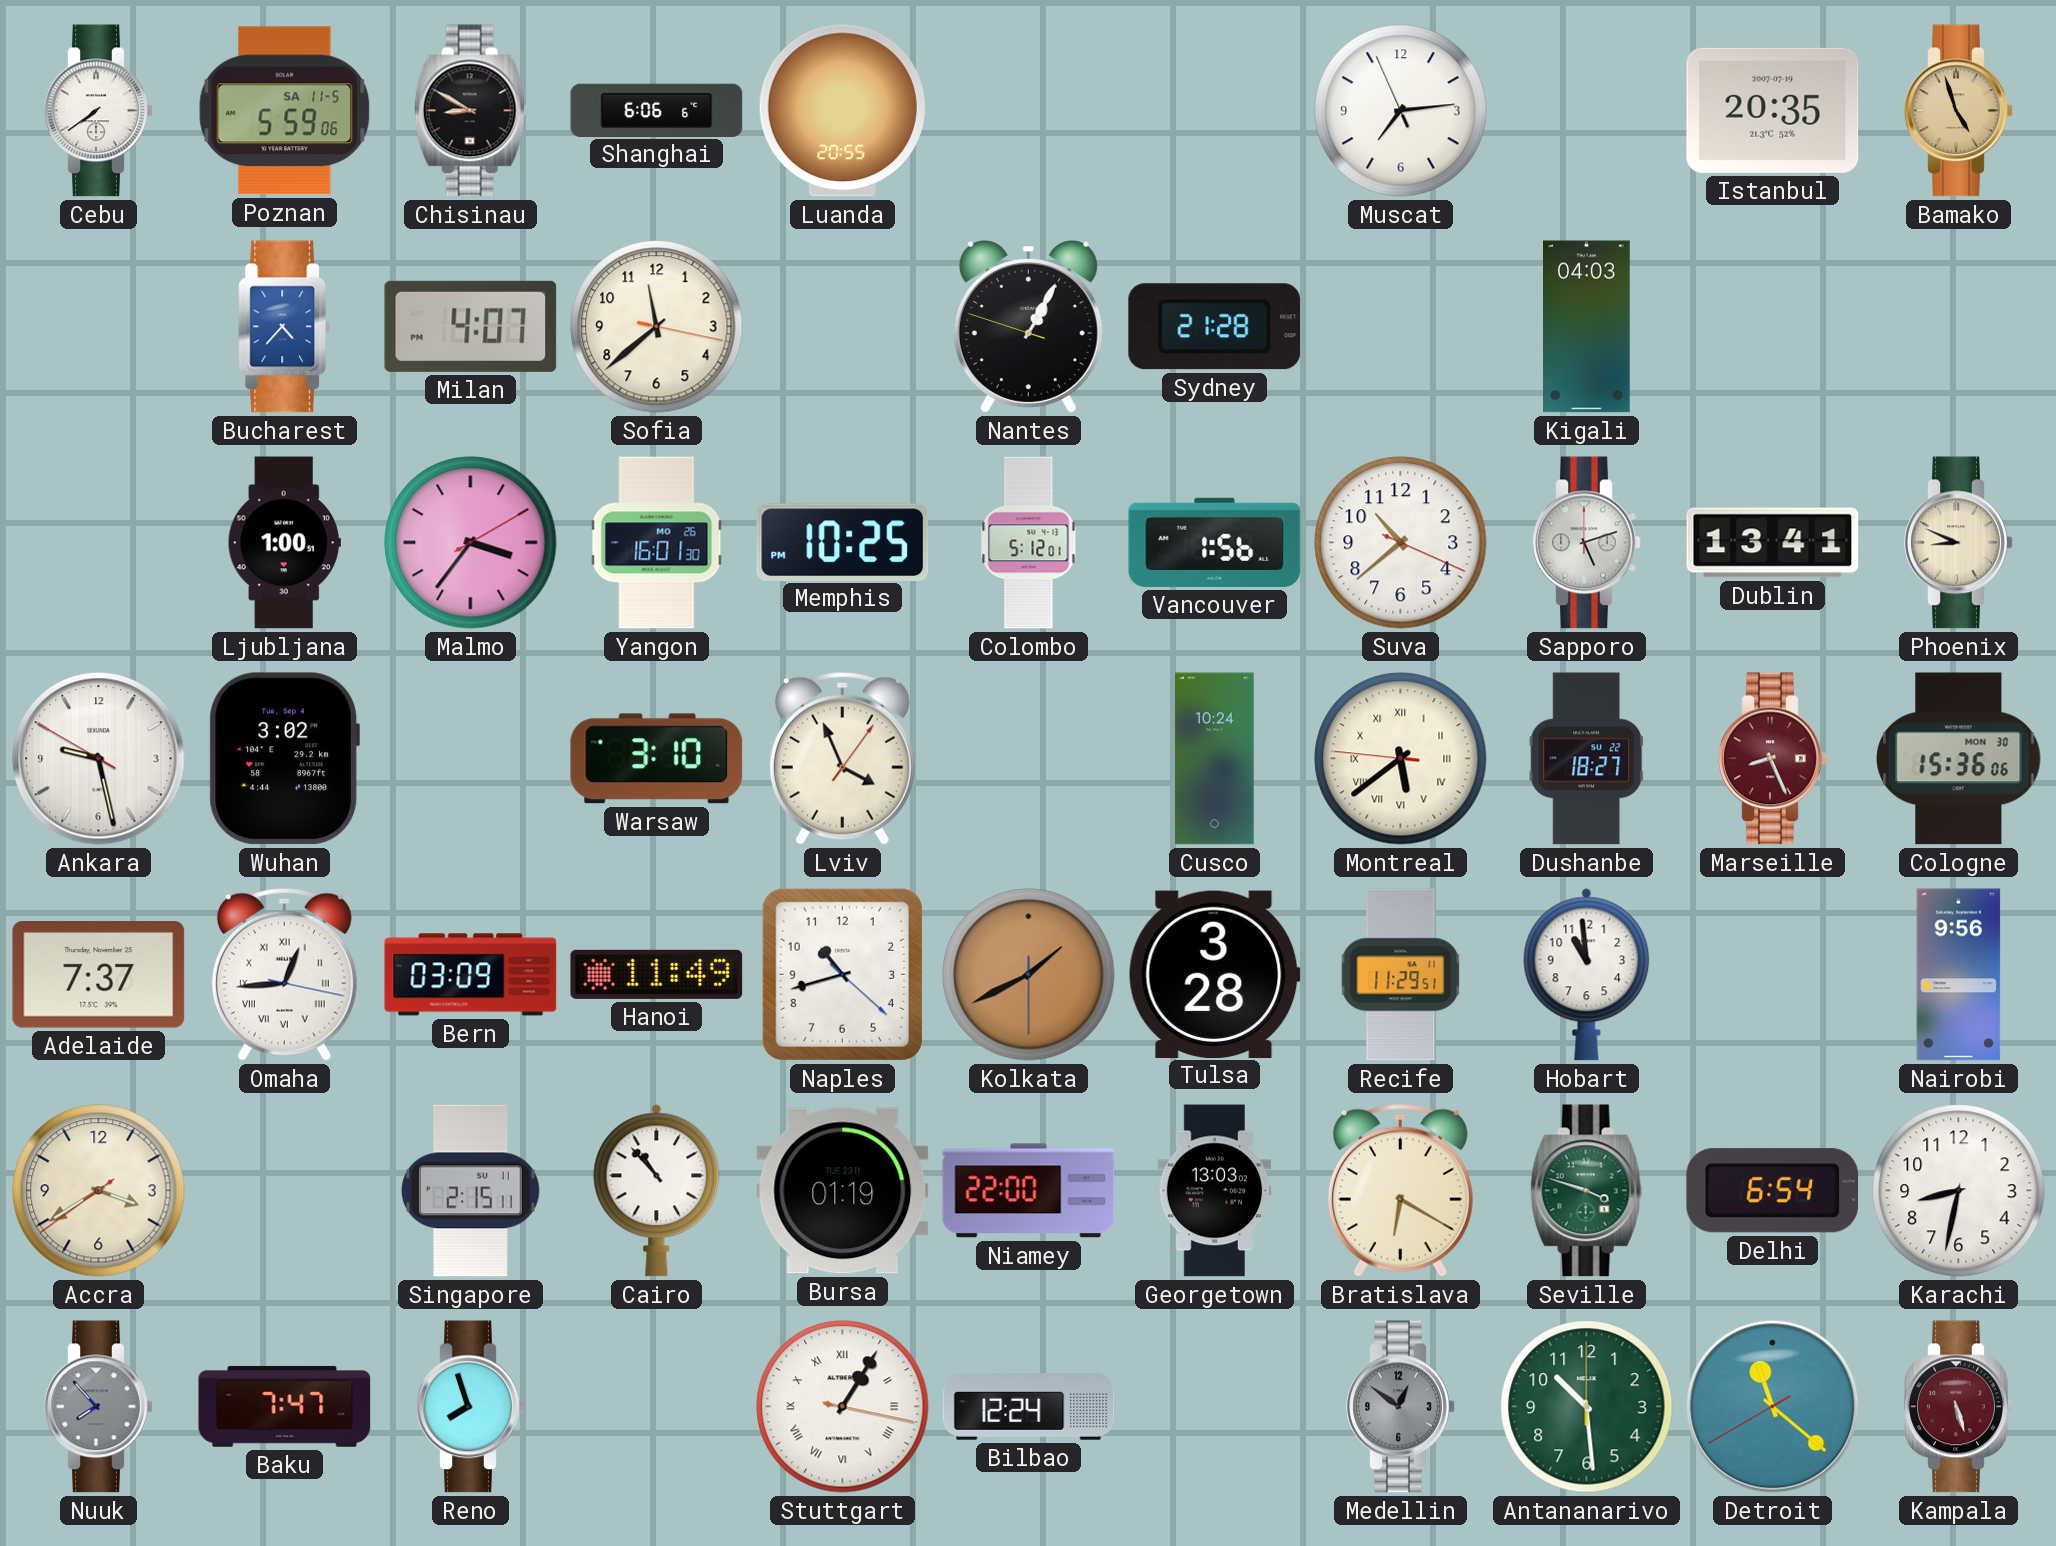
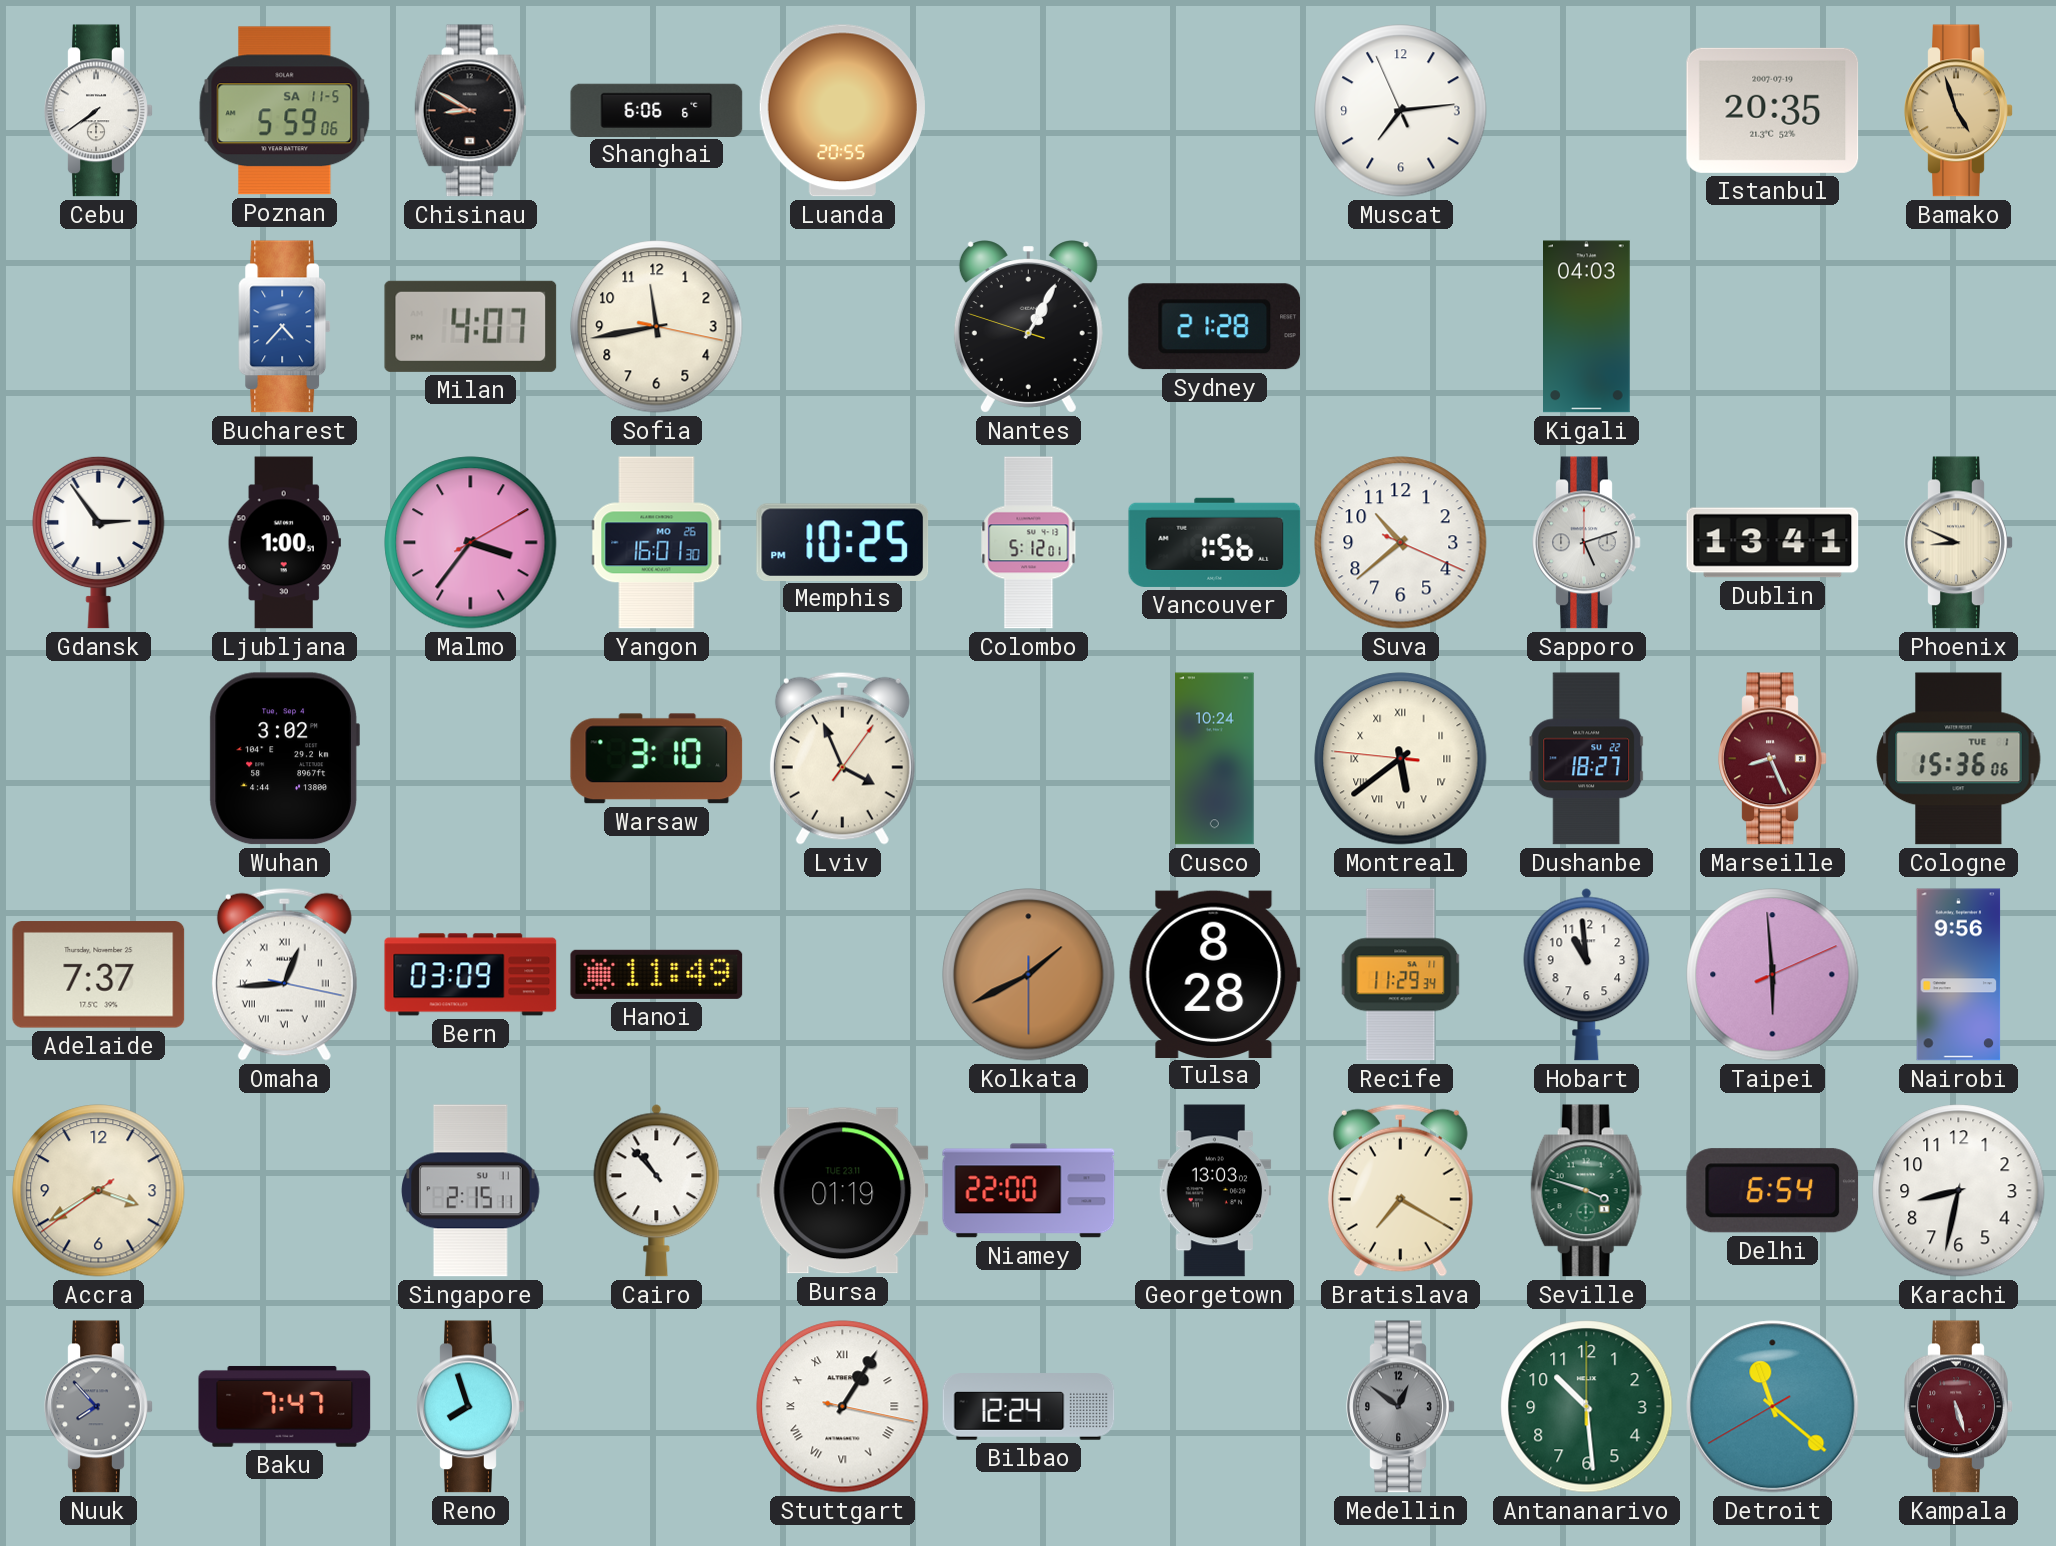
Sofia: 11:38 -> 11:43 (657, 327)
Gdansk: none -> 2:54 (99, 542)
Ankara: 9:27 -> none (99, 759)
Cologne date: MON 30 -> TUE 1 (1959, 759)
Naples: 10:42 -> none (842, 974)
Tulsa: 3:28 -> 8:28 (1214, 974)
Recife: 11:29:51 -> 11:29:34 (1401, 975)
Taipei: none -> 5:59 (1773, 975)
Bratislava: 6:20 -> 7:20 (1400, 1190)
